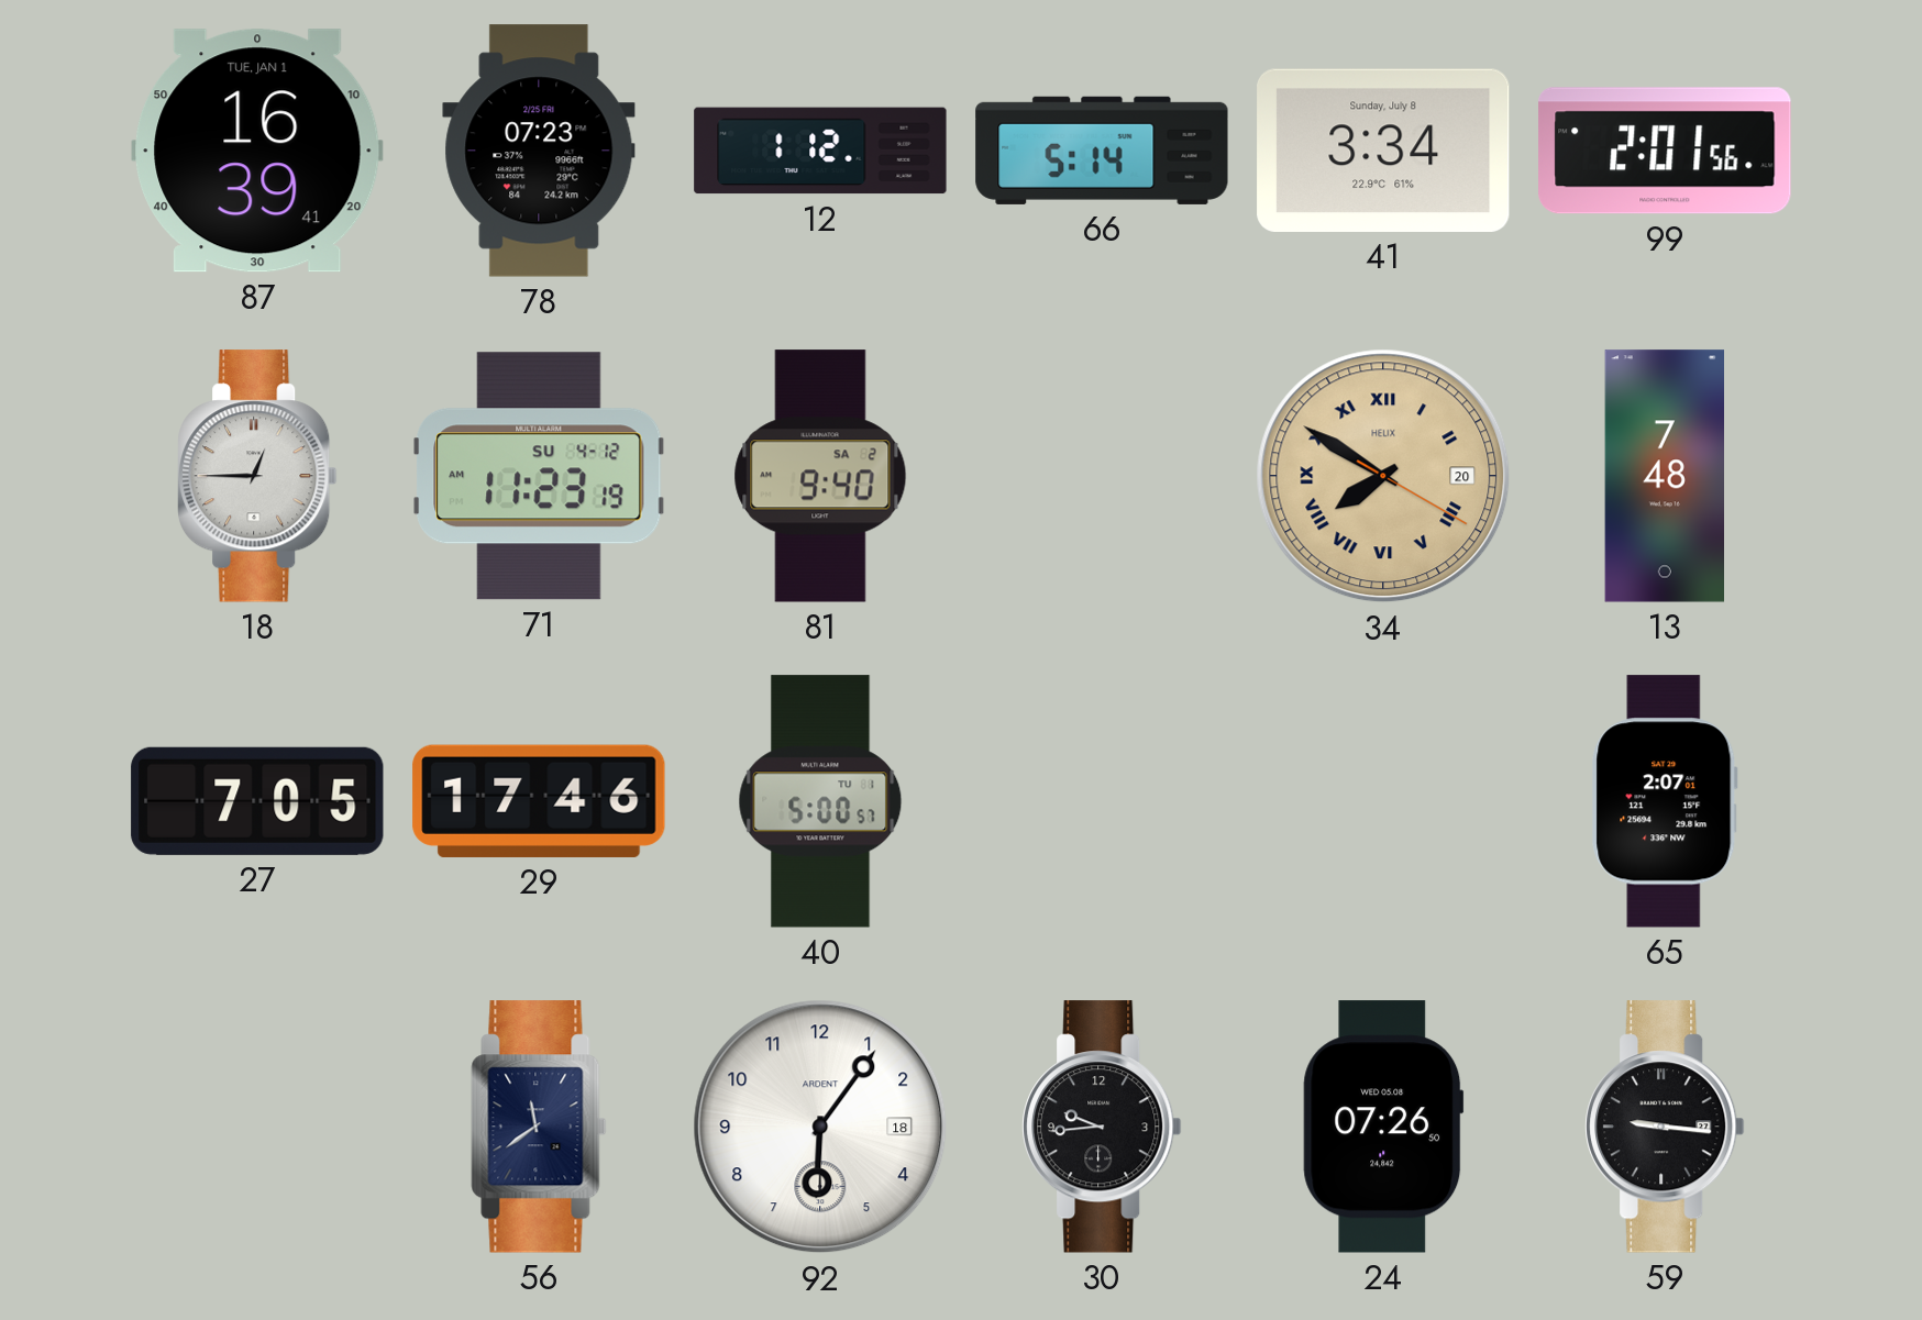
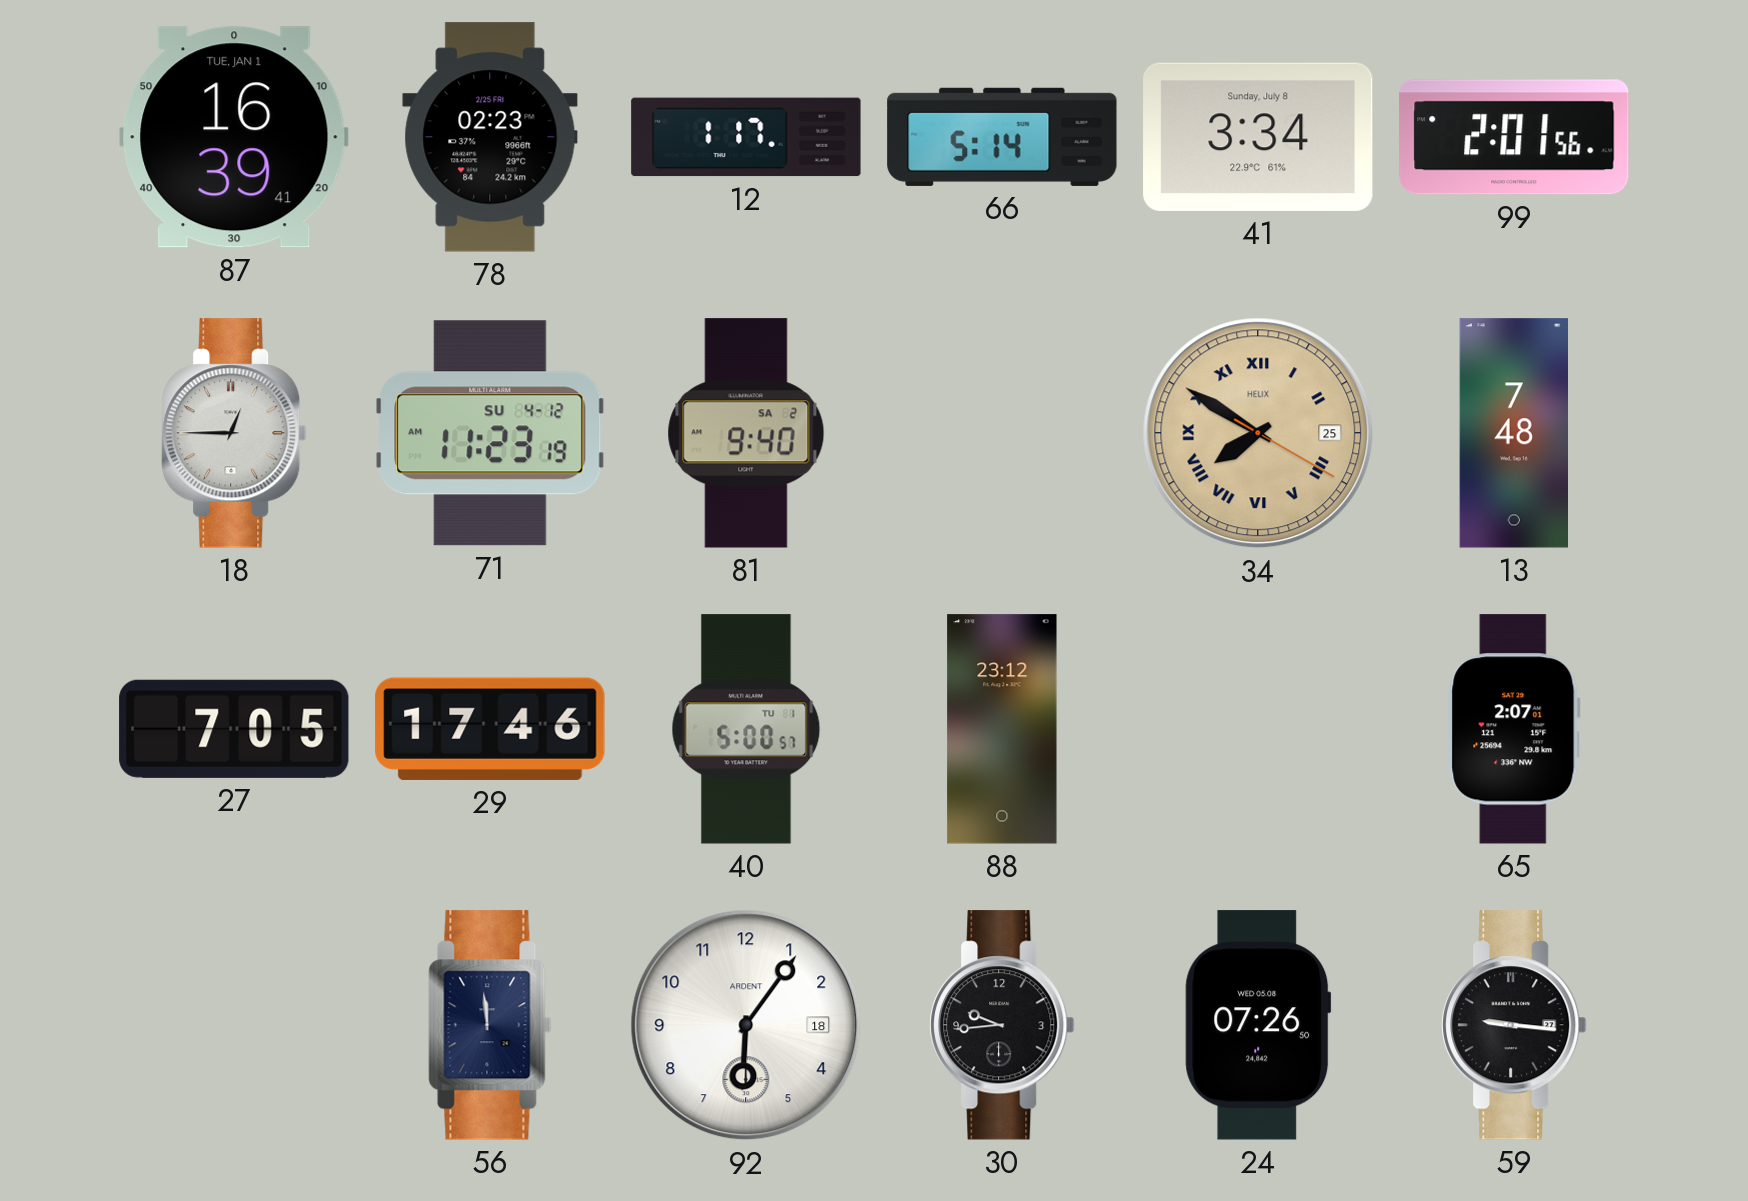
78: 07:23 -> 02:23 (490, 137)
12: 1:12 -> 1:17 (746, 137)
34 date: 20 -> 25 (1258, 433)
88: none -> 23:12 (1002, 729)
56: 11:39 -> 11:59 (490, 1025)
